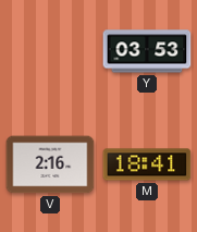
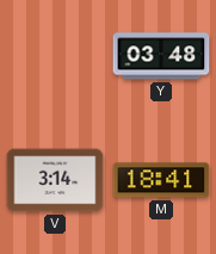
Y: 03:53 -> 03:48 (161, 56)
V: 2:16 -> 3:14 (55, 180)
